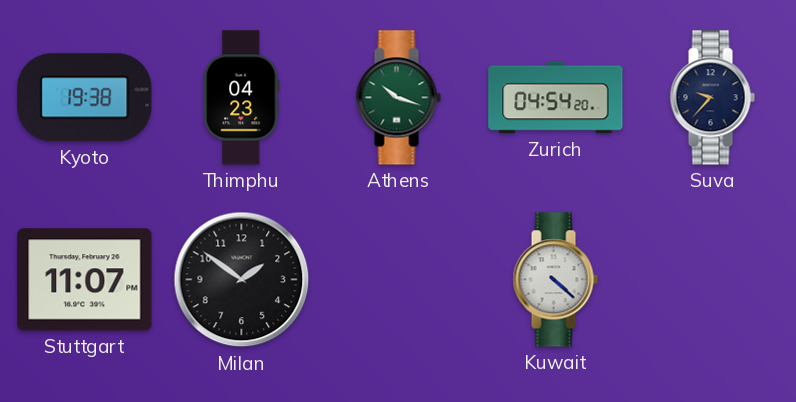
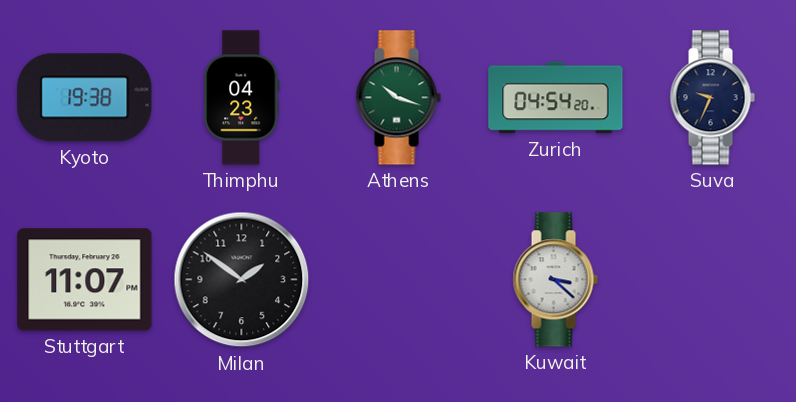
Suva: 9:37 -> 9:34 (712, 98)
Kuwait: 4:22 -> 3:22 (555, 280)
